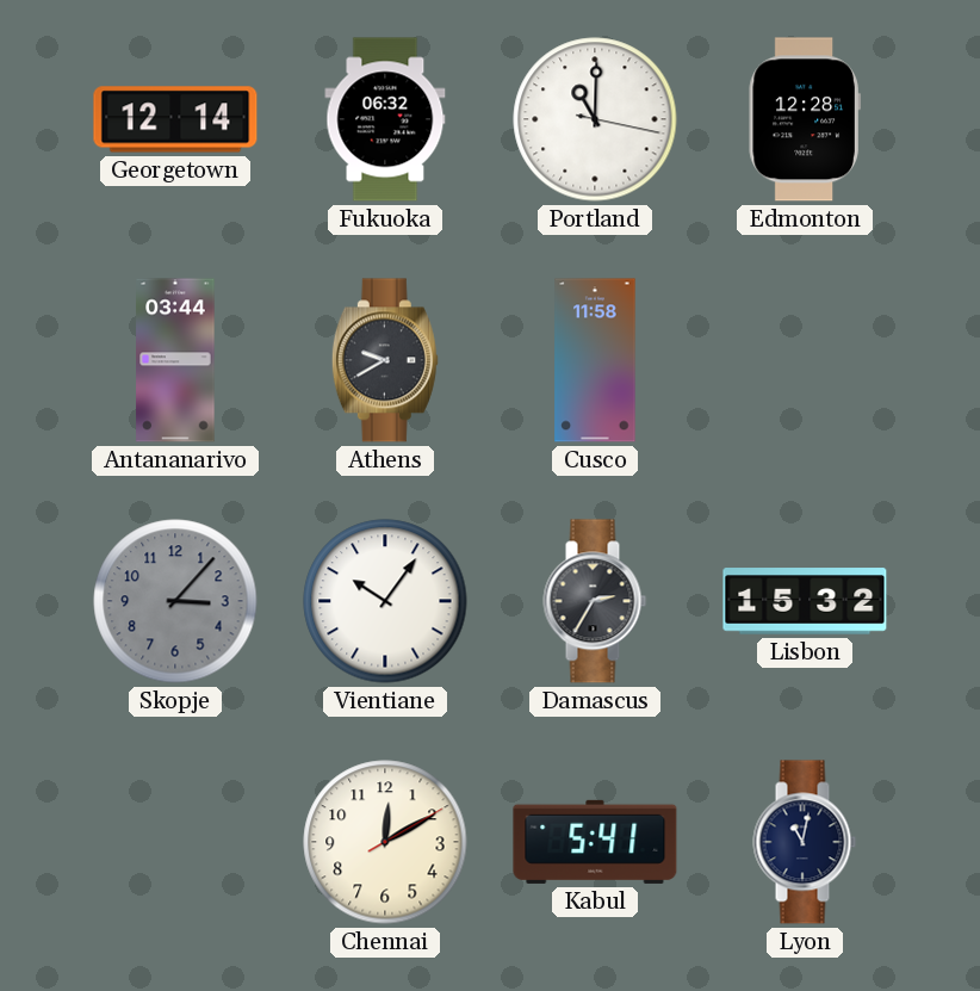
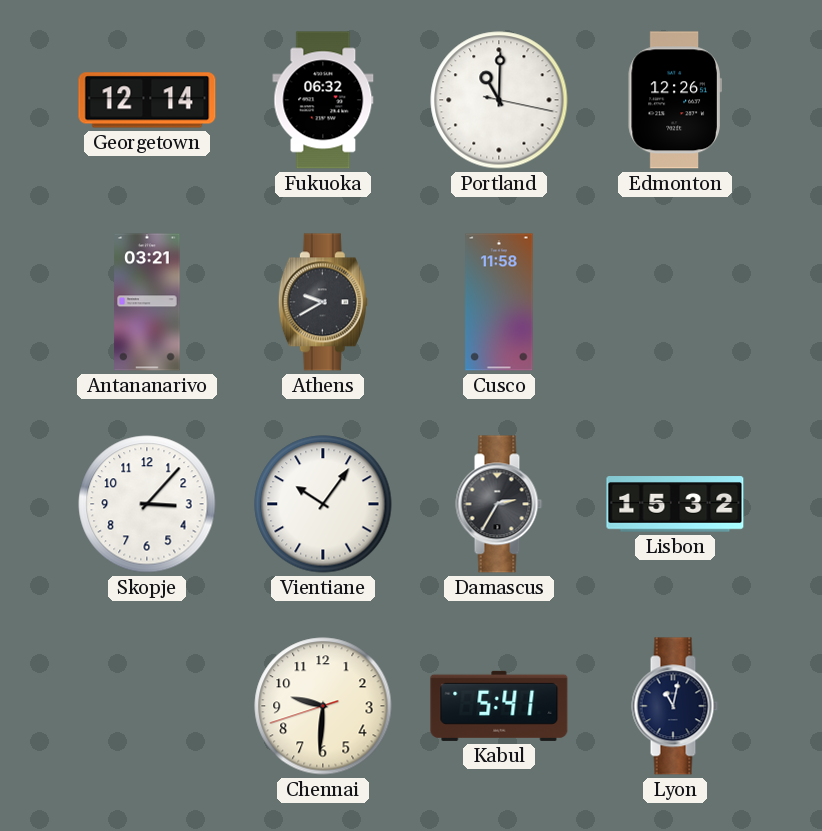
Edmonton: 12:28 -> 12:26 (675, 100)
Antananarivo: 03:44 -> 03:21 (147, 302)
Skopje dial: grey -> white (147, 504)
Chennai: 12:10 -> 9:30 (323, 706)
